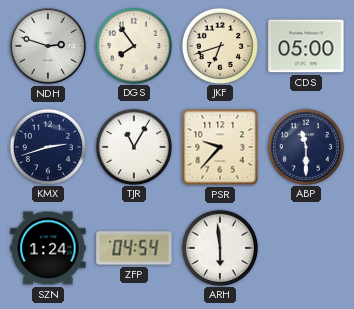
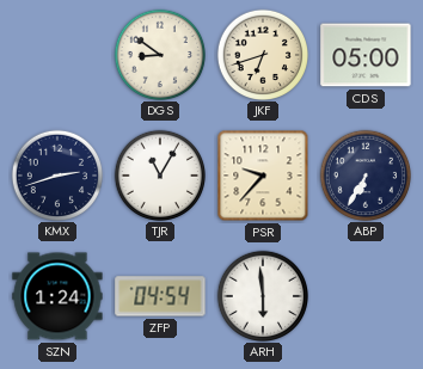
NDH: 2:48 -> none (48, 46)
DGS: 7:54 -> 8:51 (159, 54)
ABP: 11:30 -> 6:35 (364, 174)
